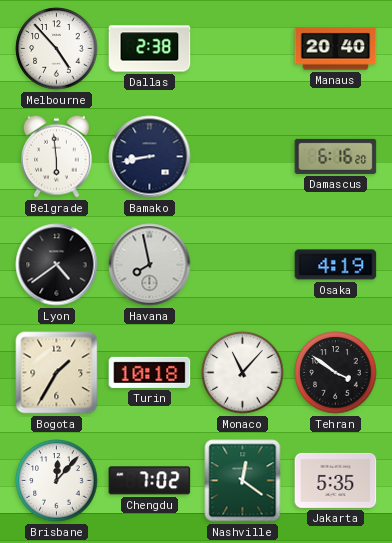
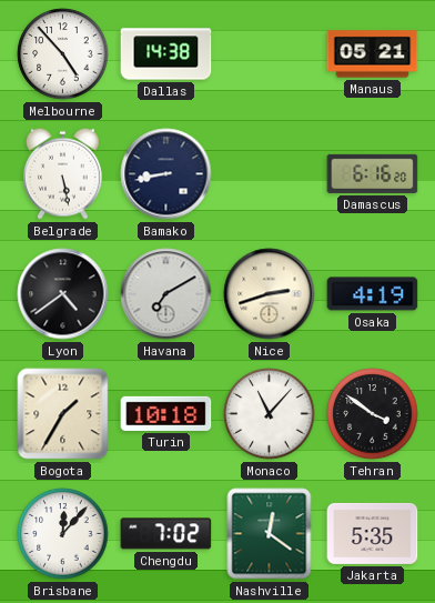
Dallas: 2:38 -> 14:38 (166, 54)
Manaus: 20:40 -> 05:21 (373, 54)
Belgrade: 5:59 -> 5:28 (63, 173)
Havana: 7:58 -> 7:10 (166, 294)
Nice: none -> 2:42 (270, 294)
